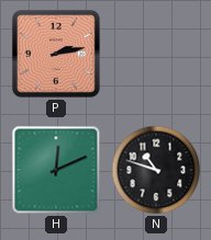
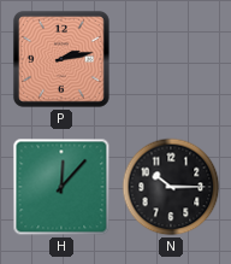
H: 12:11 -> 12:07 (61, 187)
N: 10:48 -> 10:15 (171, 187)
